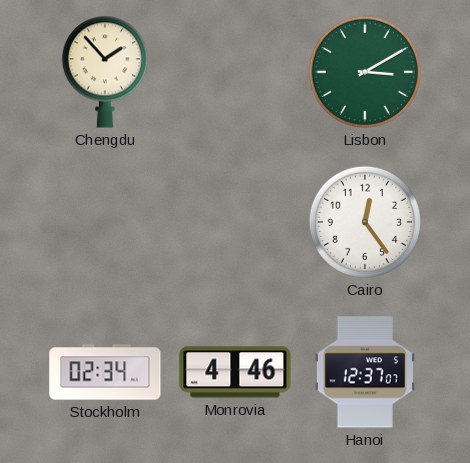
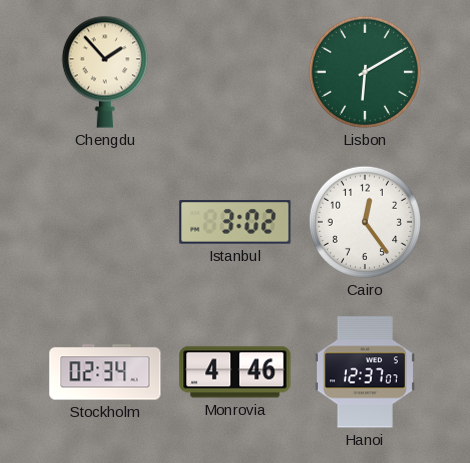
Lisbon: 3:10 -> 6:10 (365, 72)
Istanbul: none -> 3:02 (235, 222)
